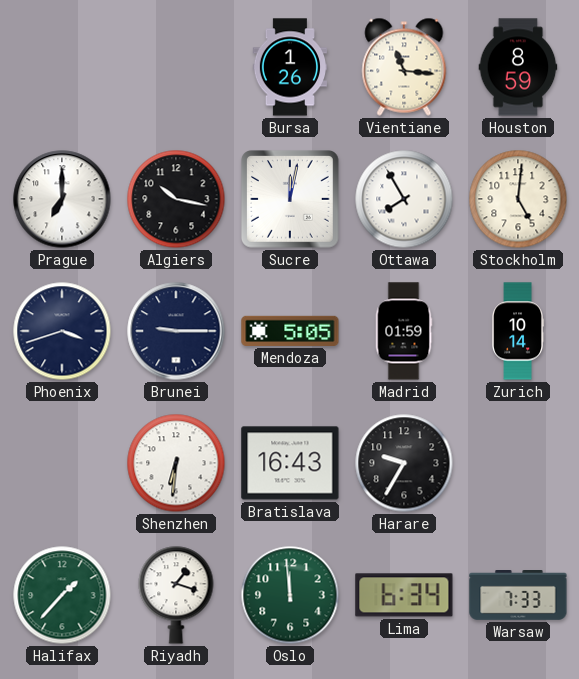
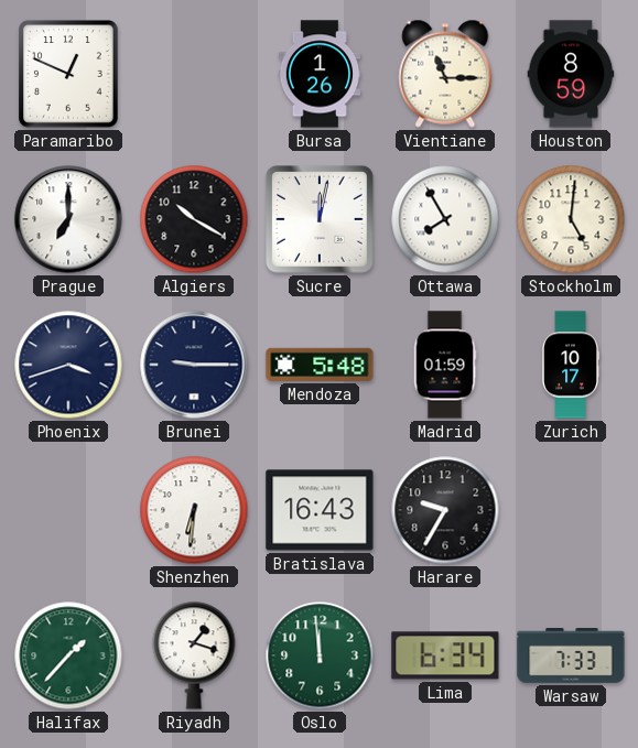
Paramaribo: none -> 12:49 (69, 74)
Vientiane: 11:16 -> 11:15 (445, 74)
Algiers: 10:17 -> 10:20 (194, 219)
Mendoza: 5:05 -> 5:48 (320, 365)
Zurich: 10:14 -> 10:17 (570, 365)
